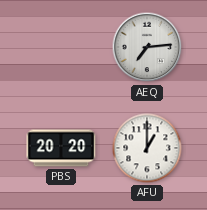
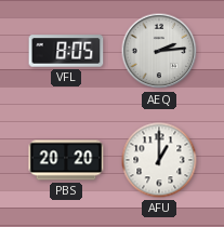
VFL: none -> 8:05 (66, 51)
AEQ: 7:14 -> 2:14 (159, 51)
